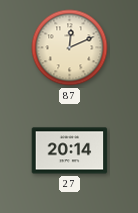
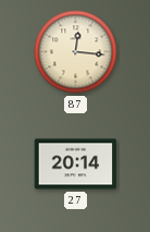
87: 12:11 -> 12:16 (76, 52)
